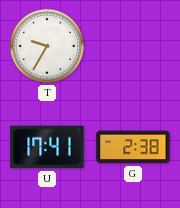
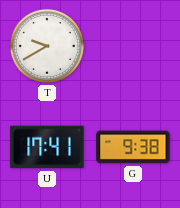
T: 9:35 -> 9:40 (47, 46)
G: 2:38 -> 9:38 (133, 147)
